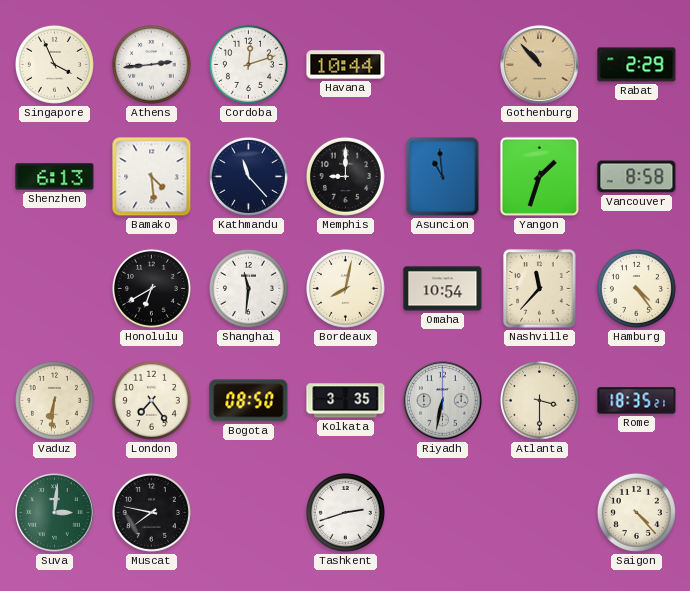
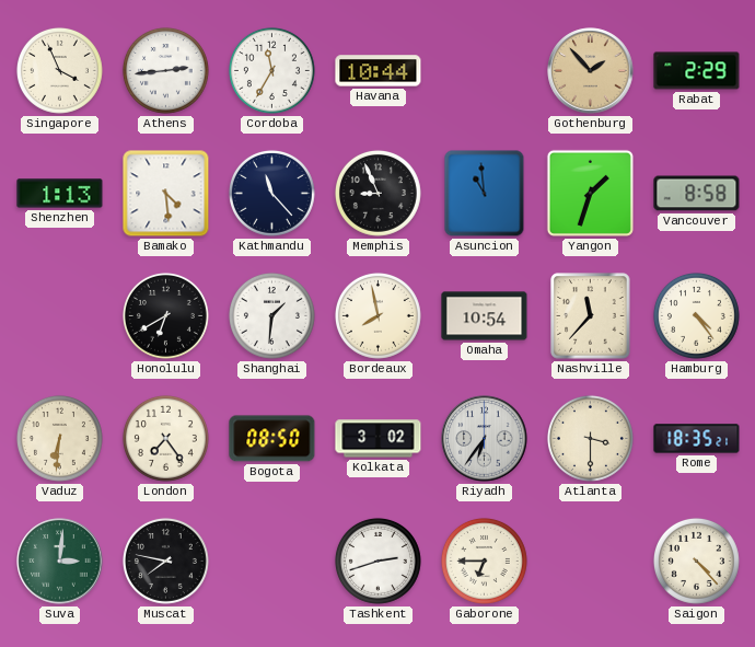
Cordoba: 12:12 -> 11:35 (271, 70)
Gothenburg: 10:53 -> 1:53 (591, 71)
Shenzhen: 6:13 -> 1:13 (60, 194)
Memphis: 9:00 -> 8:56 (377, 193)
Shanghai: 11:31 -> 1:31 (271, 315)
Bordeaux: 8:02 -> 7:58 (377, 315)
Kolkata: 3:35 -> 3:02 (379, 439)
Riyadh: 6:32 -> 6:36 (485, 439)
Gaborone: none -> 6:45 (484, 561)
